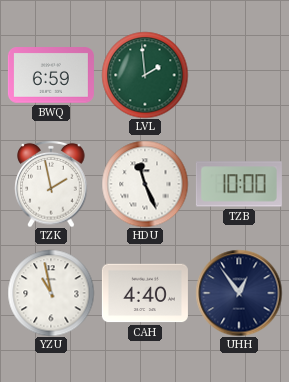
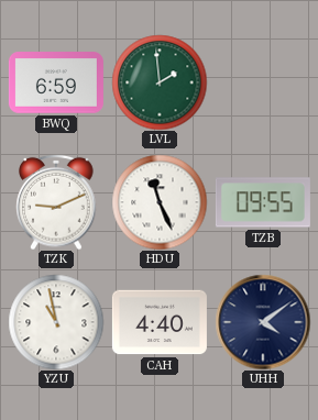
TZK: 1:58 -> 9:11 (56, 202)
TZB: 10:00 -> 09:55 (263, 202)
UHH: 12:54 -> 4:09 (263, 322)
